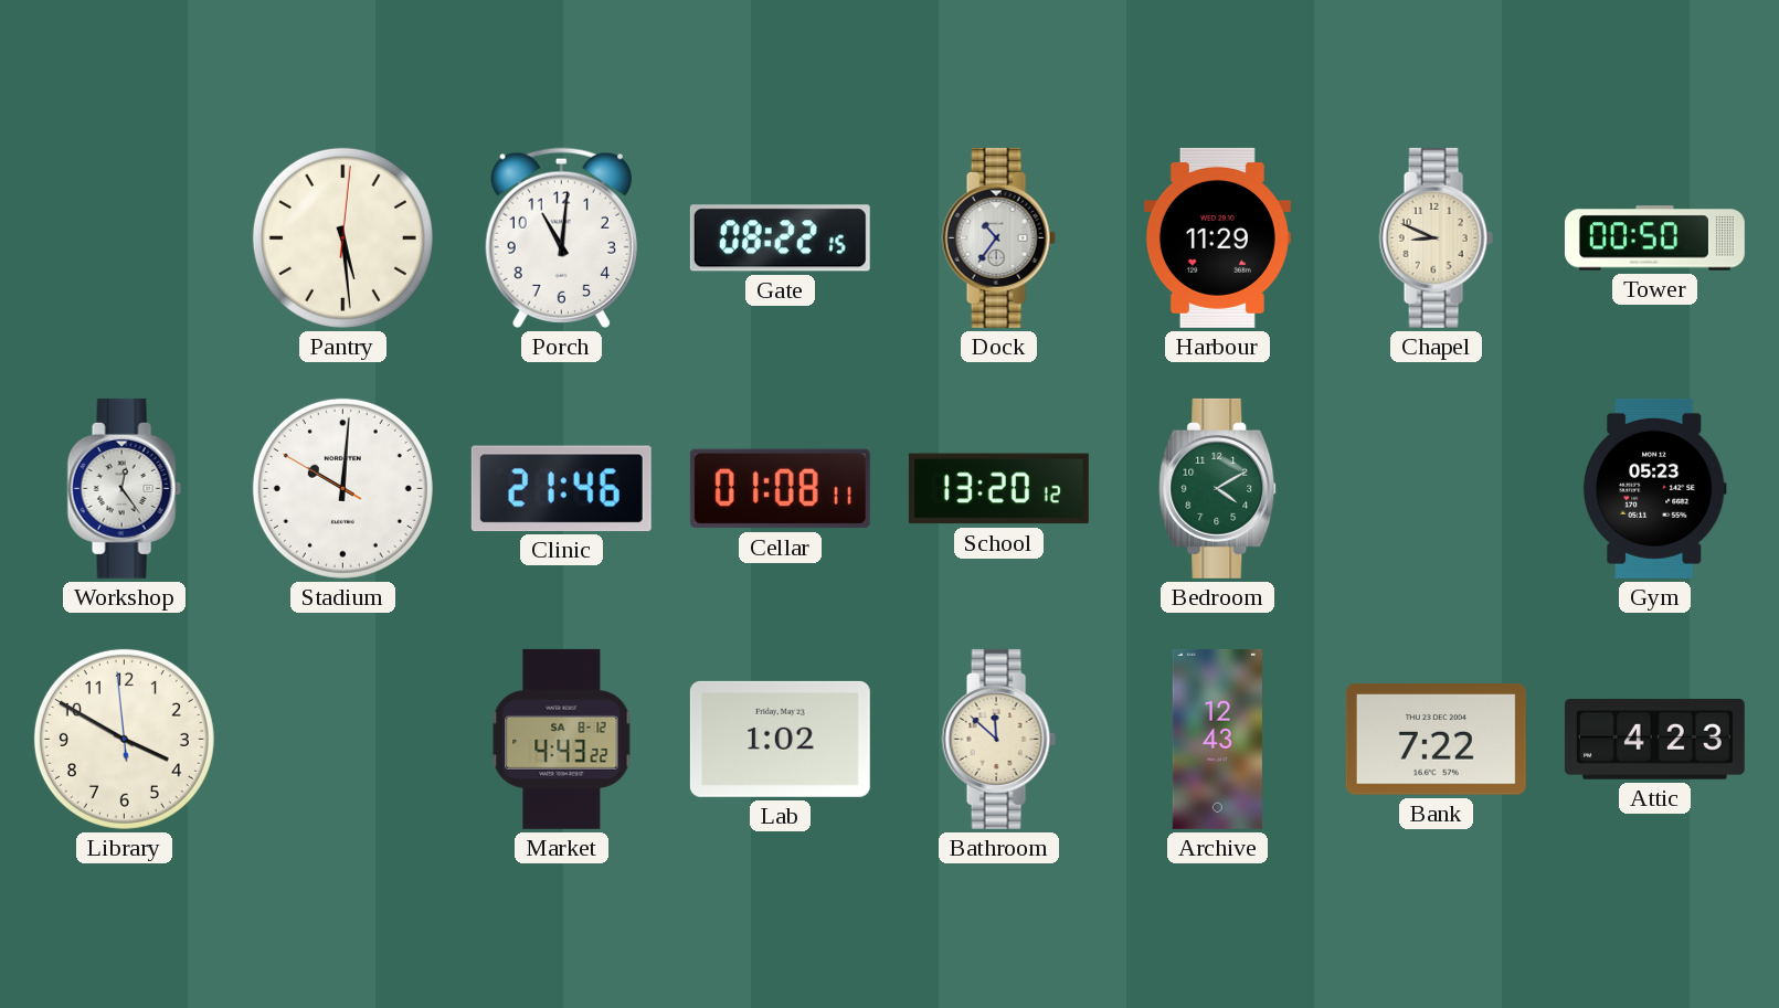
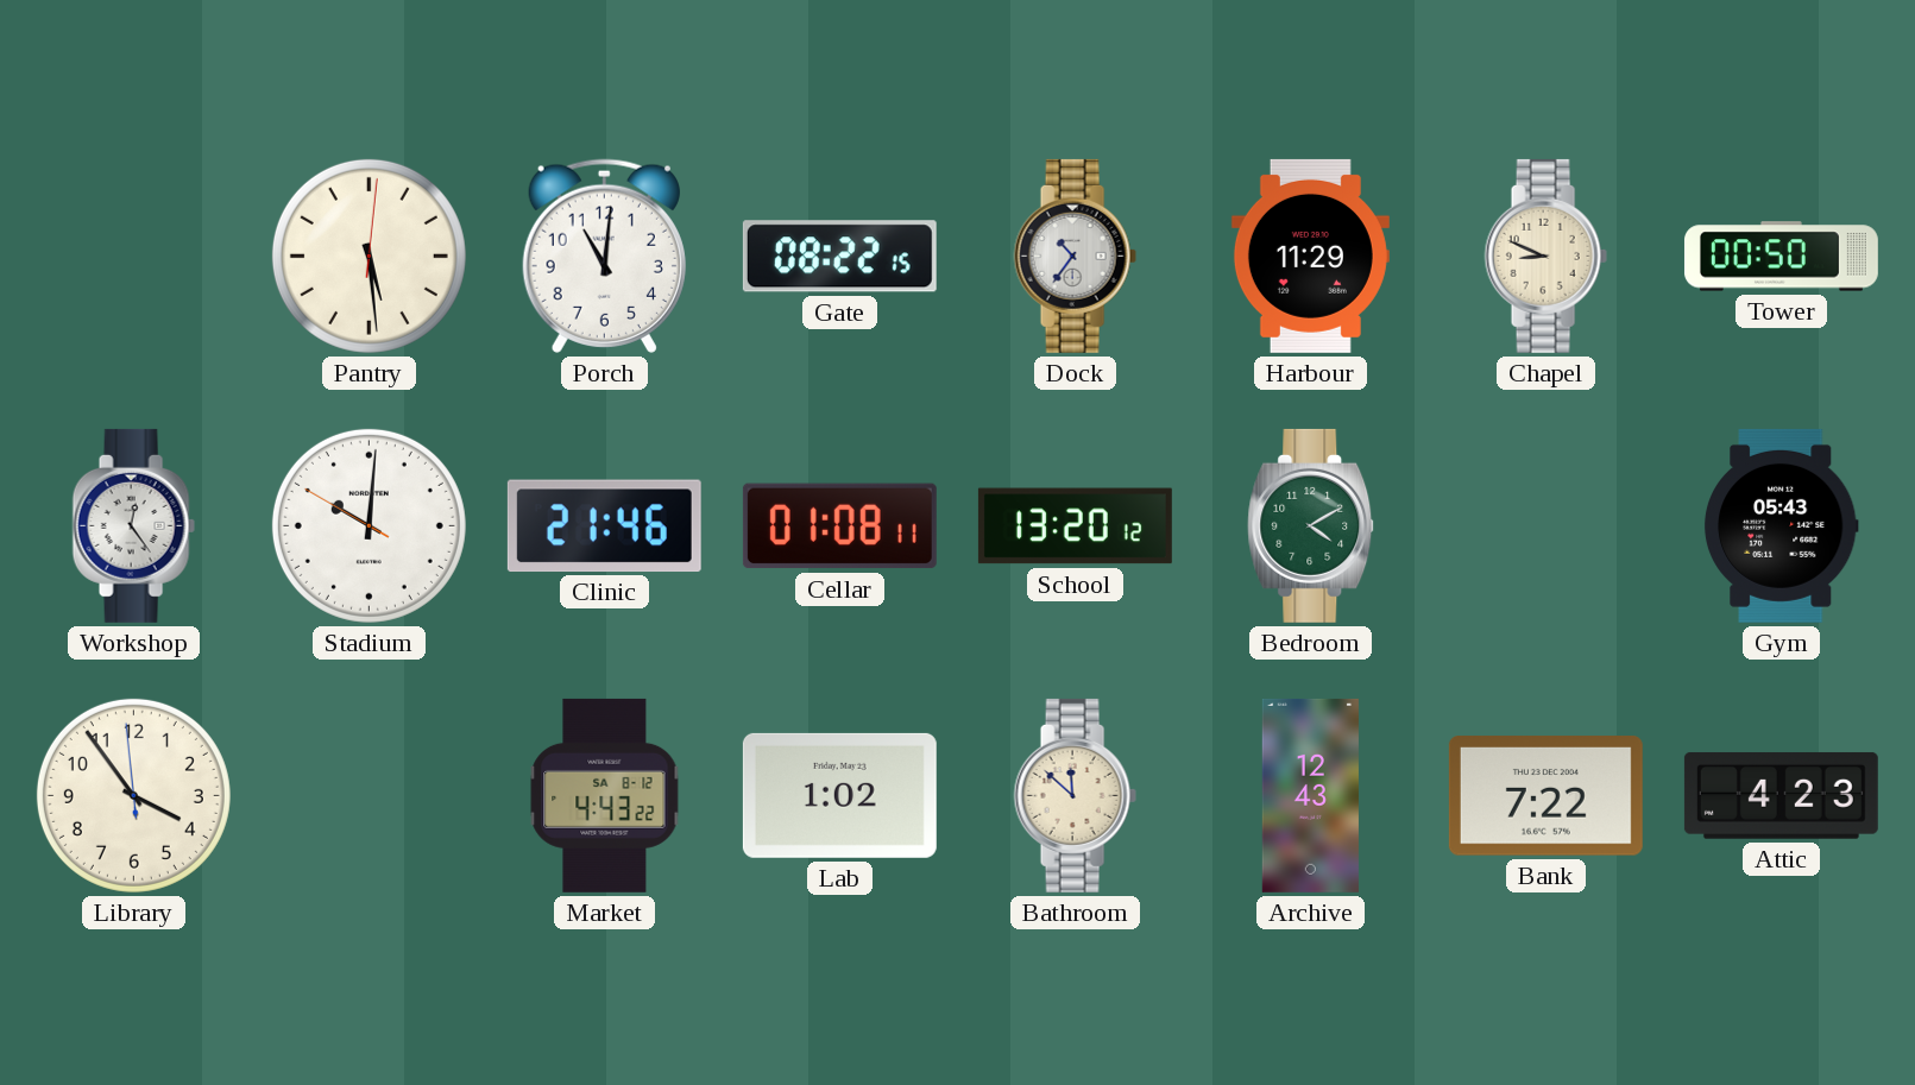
Gym: 05:23 -> 05:43 (1781, 525)
Library: 3:49 -> 3:53 (133, 795)
